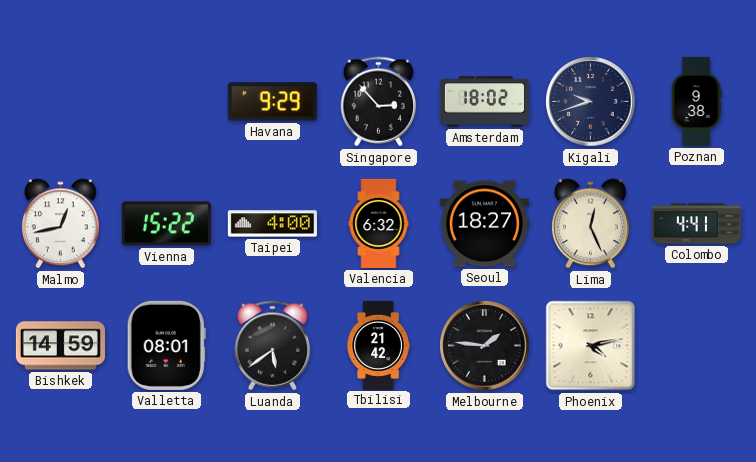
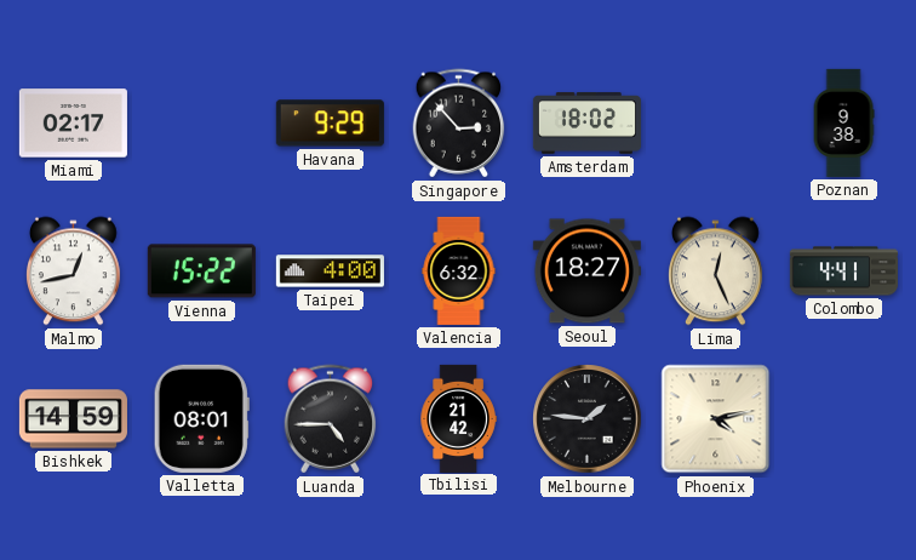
Miami: none -> 02:17 (73, 124)
Kigali: 9:42 -> none (591, 102)
Luanda: 5:39 -> 4:45 (331, 419)
